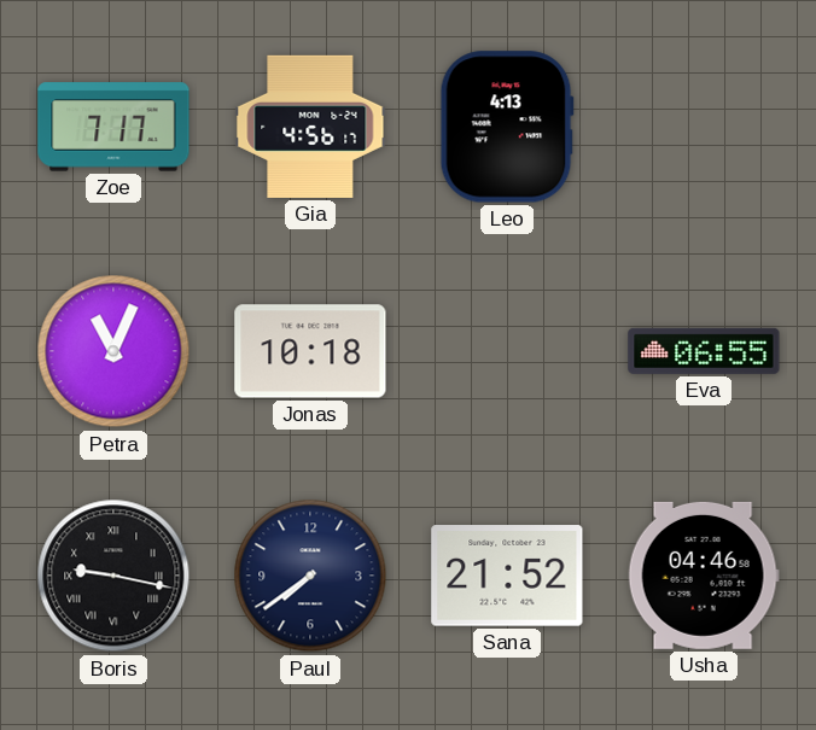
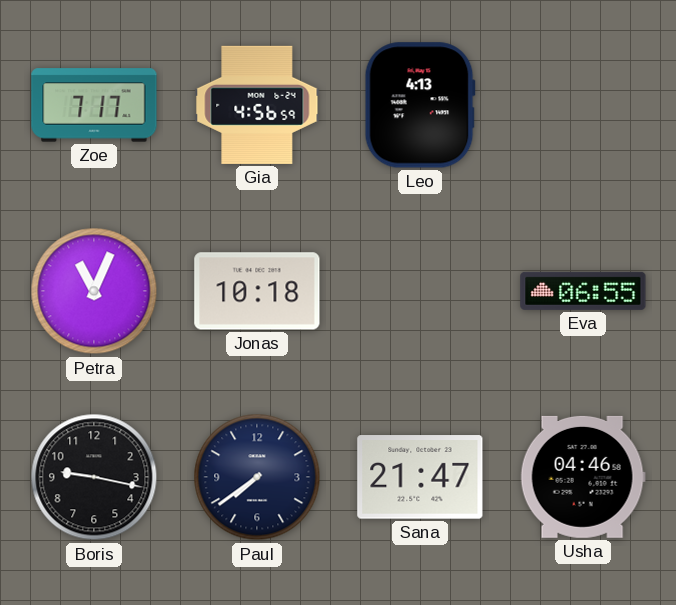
Gia: 4:56:17 -> 4:56:59 (257, 105)
Boris numerals: Roman -> Arabic (94, 477)
Sana: 21:52 -> 21:47 (420, 477)
